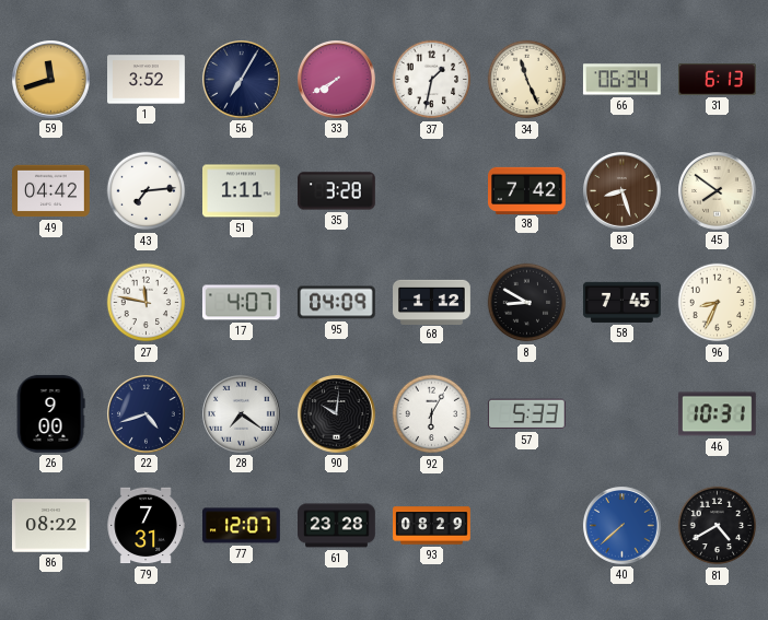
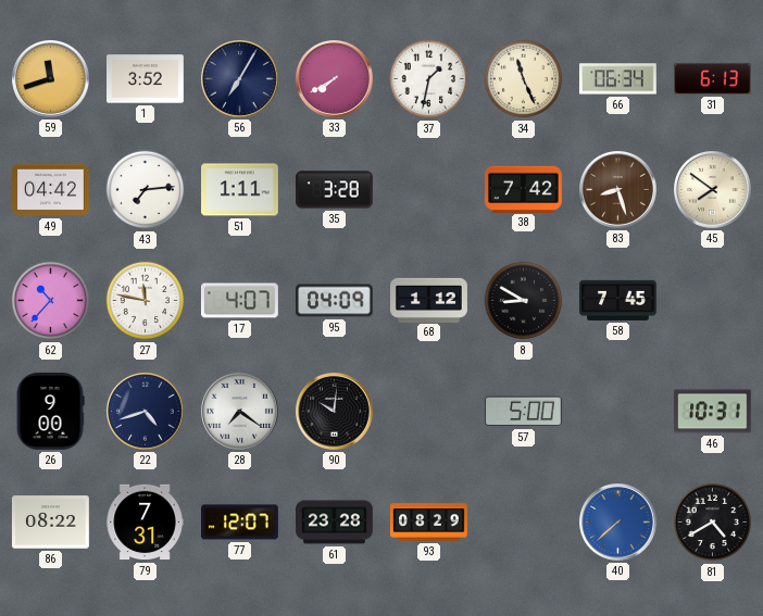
62: none -> 10:37 (51, 301)
96: 8:34 -> none (718, 303)
92: 6:05 -> none (432, 414)
57: 5:33 -> 5:00 (523, 412)
